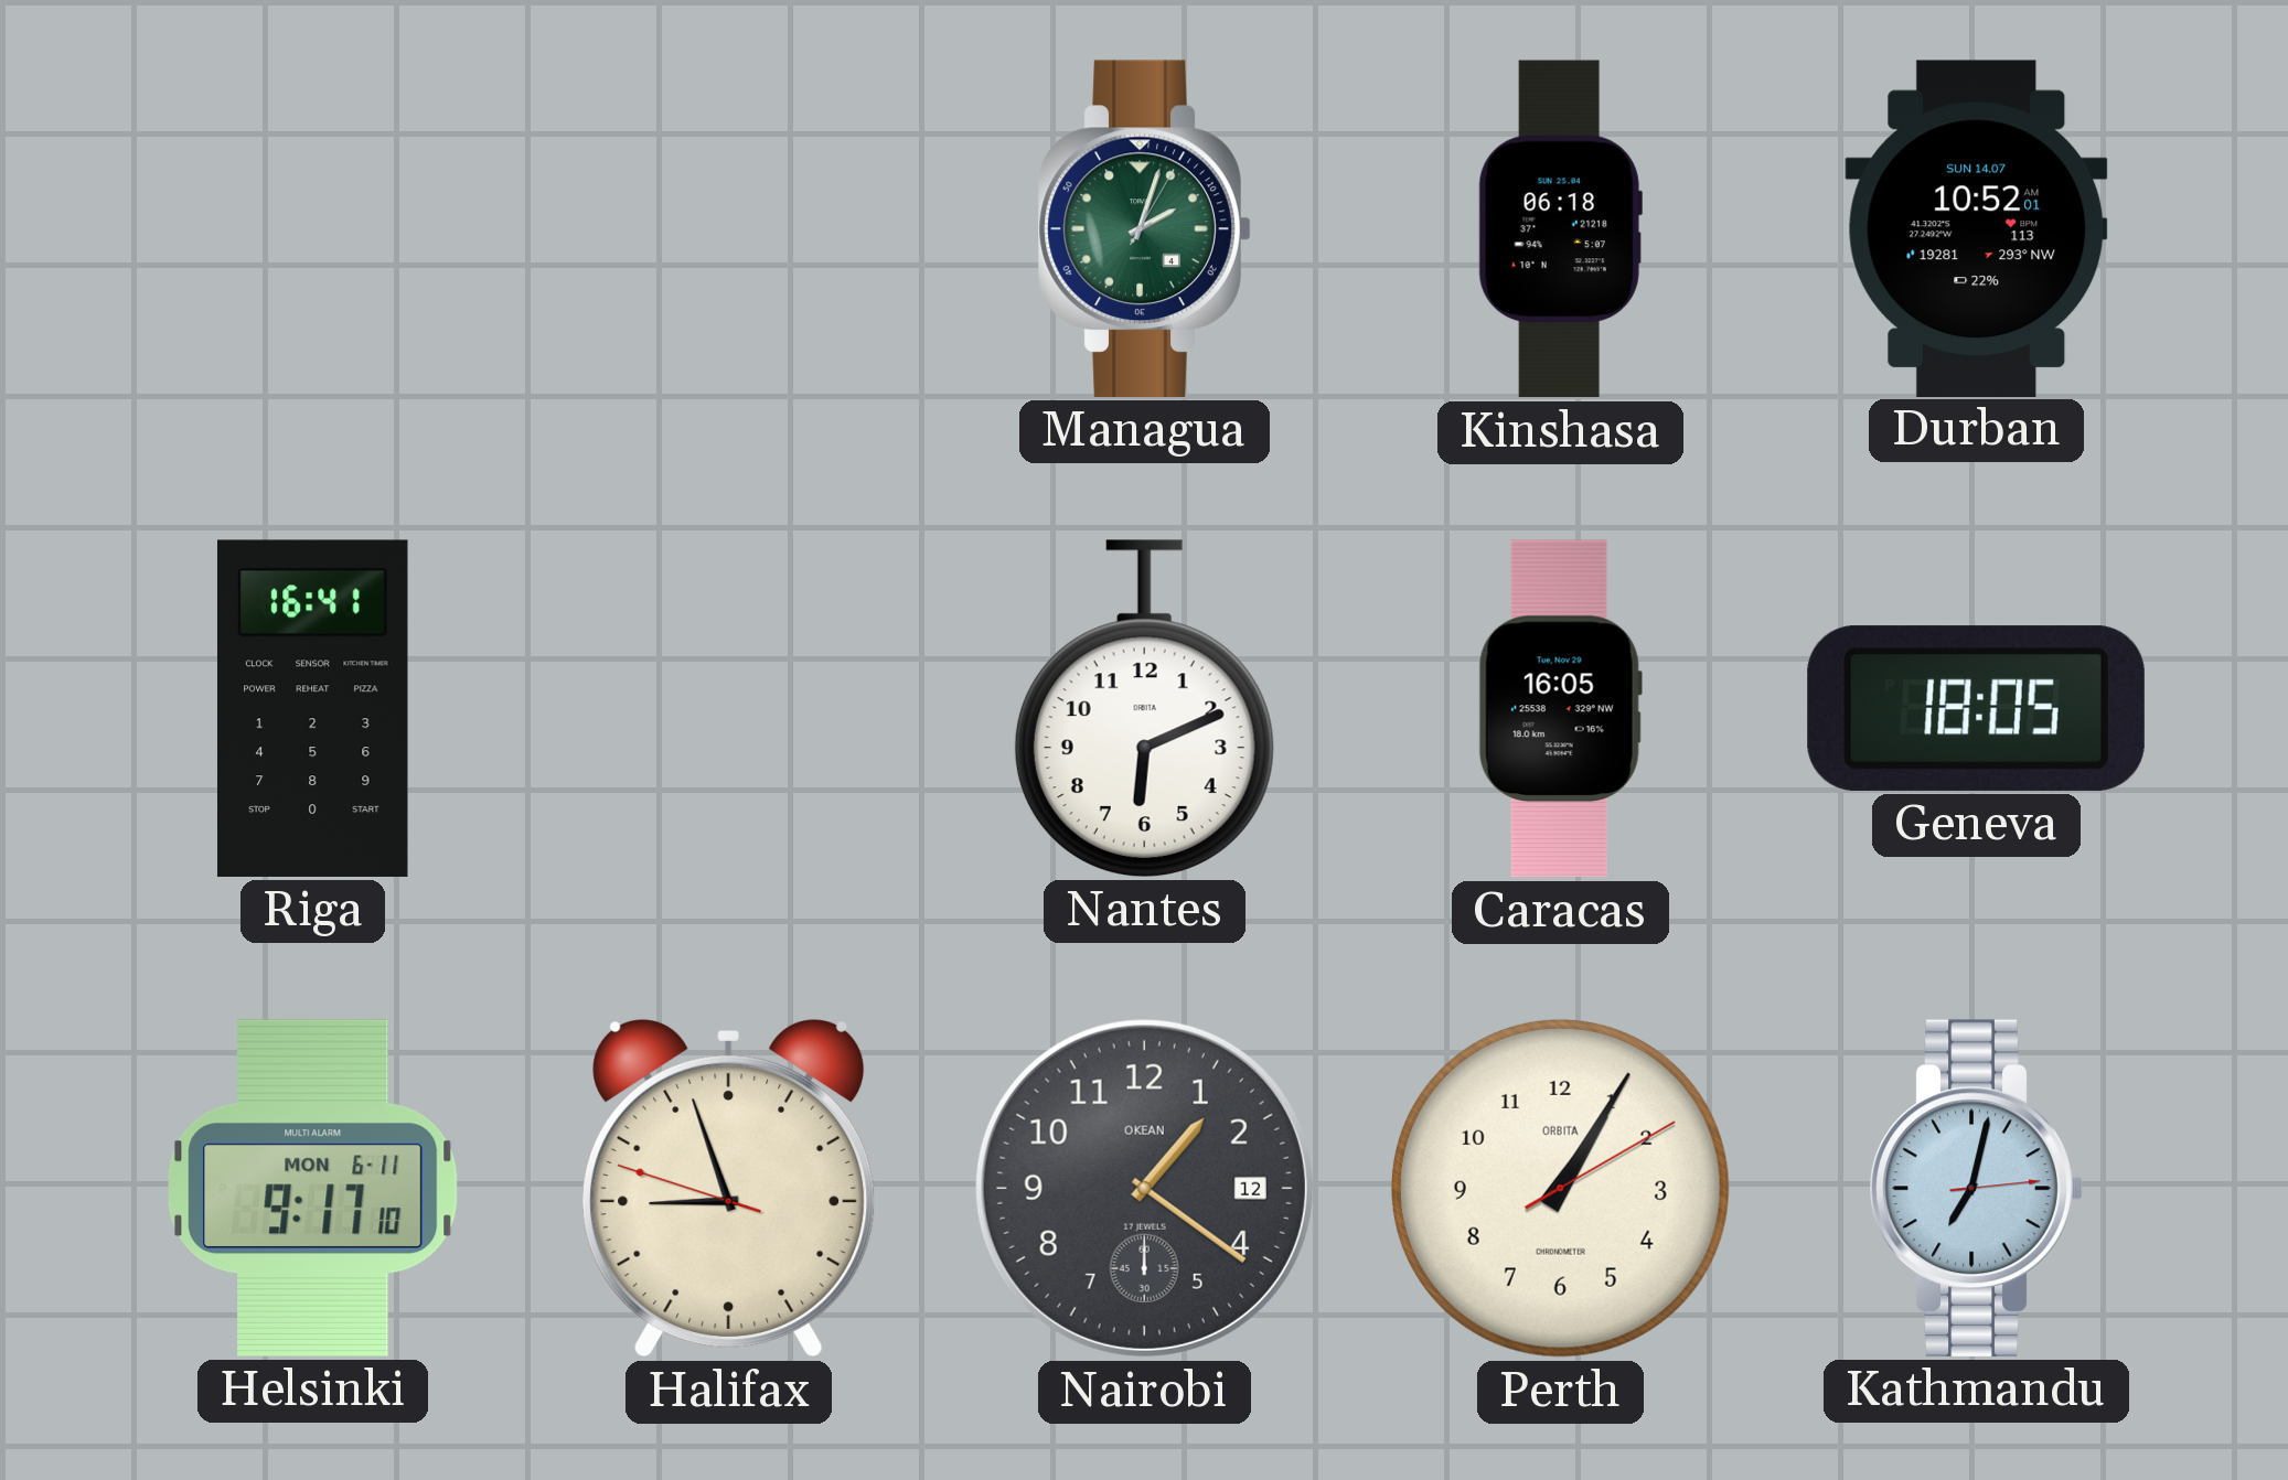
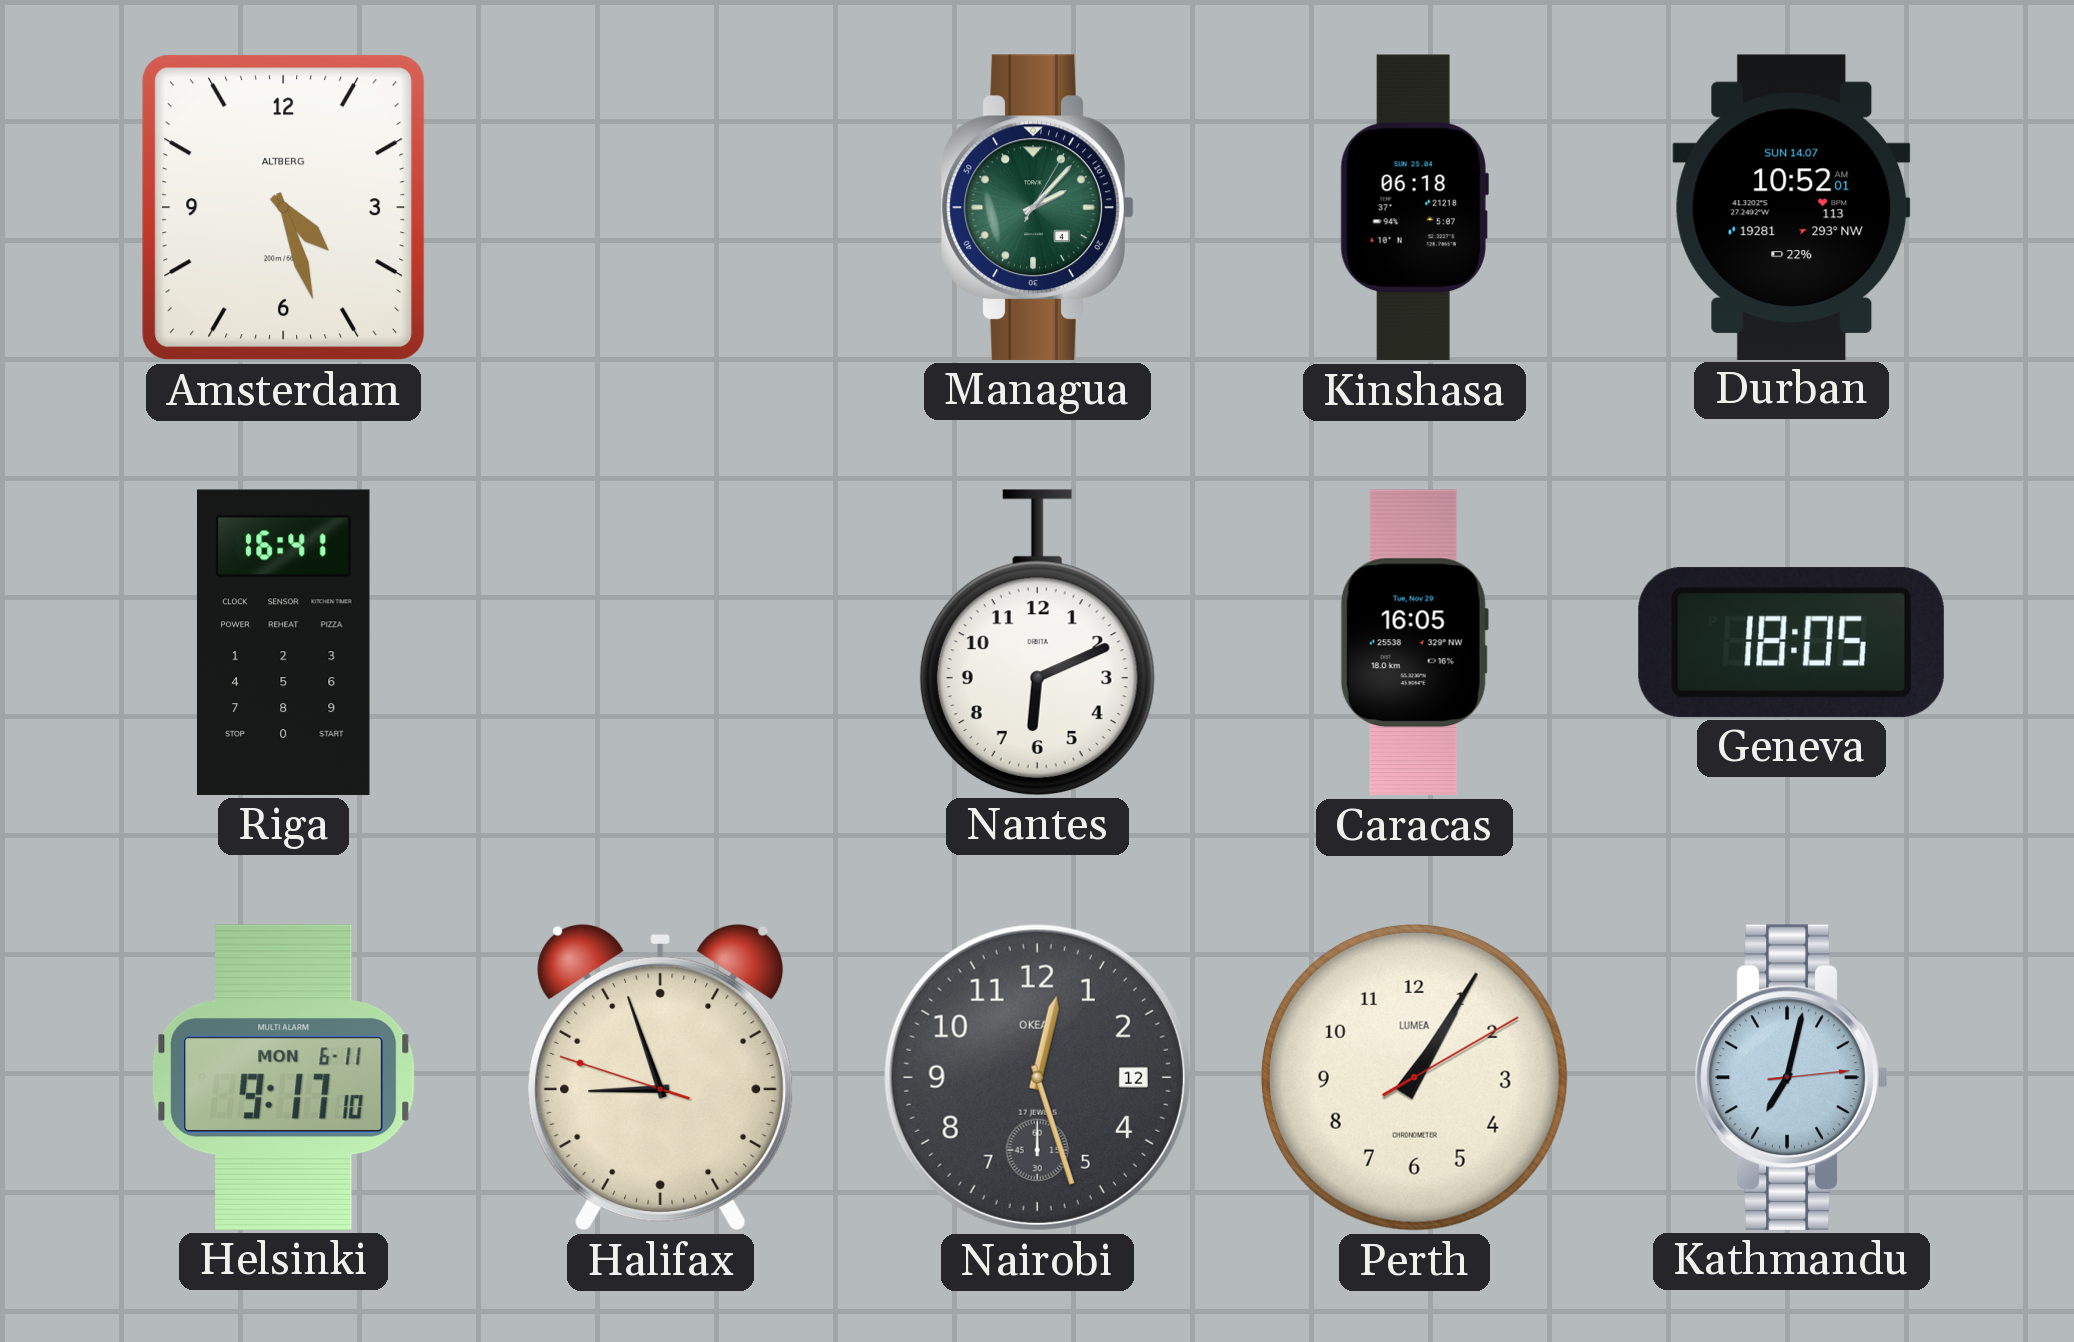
Amsterdam: none -> 4:27 (284, 208)
Managua: 2:03 -> 2:07 (1037, 207)
Nairobi: 1:21 -> 12:27 (1037, 1077)
Perth brand: ORBITA -> LUMEA (1414, 1077)
